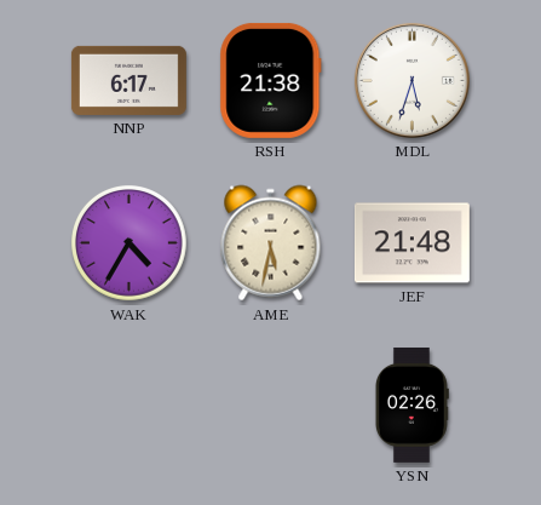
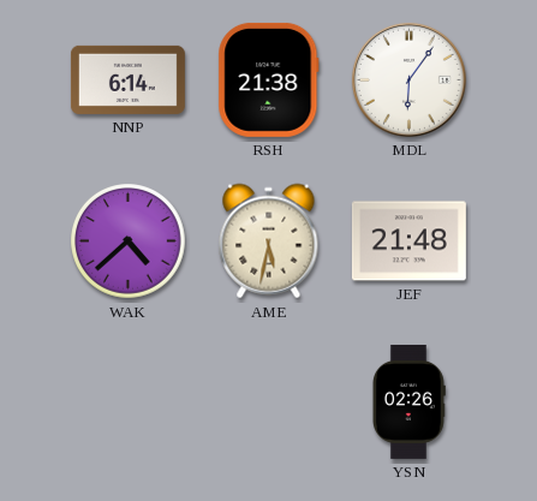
NNP: 6:17 -> 6:14 (127, 79)
MDL: 5:33 -> 6:06 (408, 79)
WAK: 4:35 -> 4:38 (129, 241)
